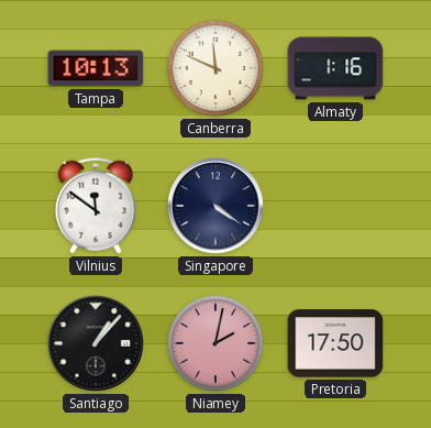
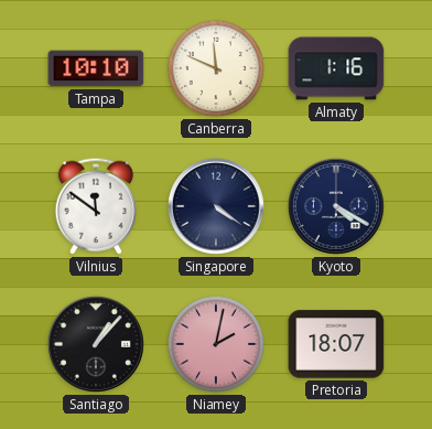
Tampa: 10:13 -> 10:10 (96, 68)
Kyoto: none -> 4:20 (336, 206)
Pretoria: 17:50 -> 18:07 (336, 344)
